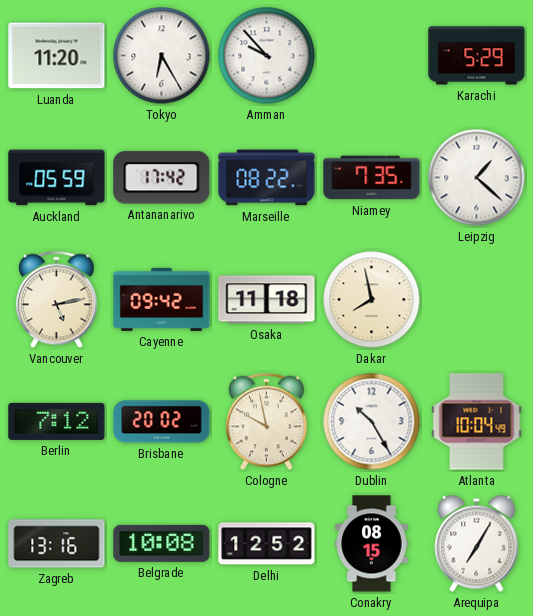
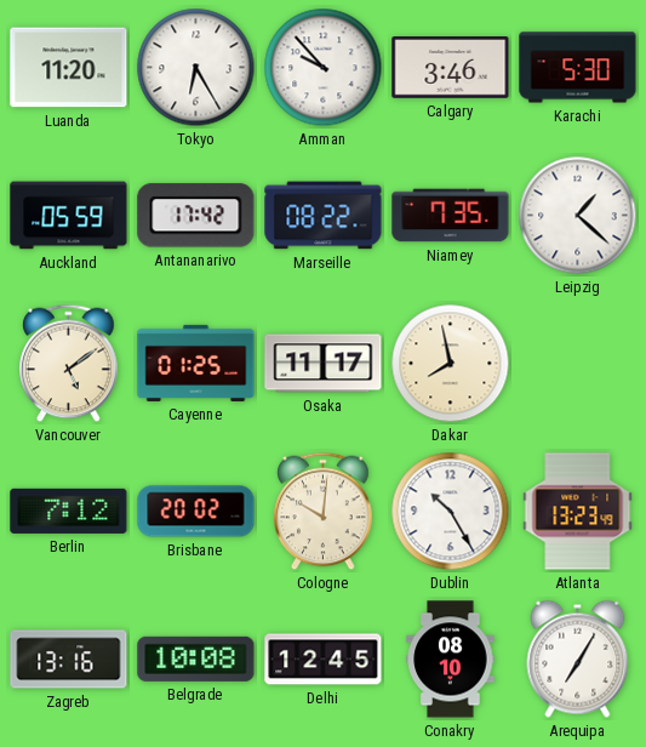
Calgary: none -> 3:46 (451, 68)
Karachi: 5:29 -> 5:30 (578, 68)
Vancouver: 5:13 -> 5:09 (69, 364)
Cayenne: 09:42 -> 01:25 (196, 363)
Osaka: 11:18 -> 11:17 (324, 364)
Cologne: 9:58 -> 10:01 (324, 512)
Atlanta: 10:04 -> 13:23 (578, 512)
Delhi: 12:52 -> 12:45 (324, 660)
Conakry: 08:15 -> 08:10 (451, 660)
